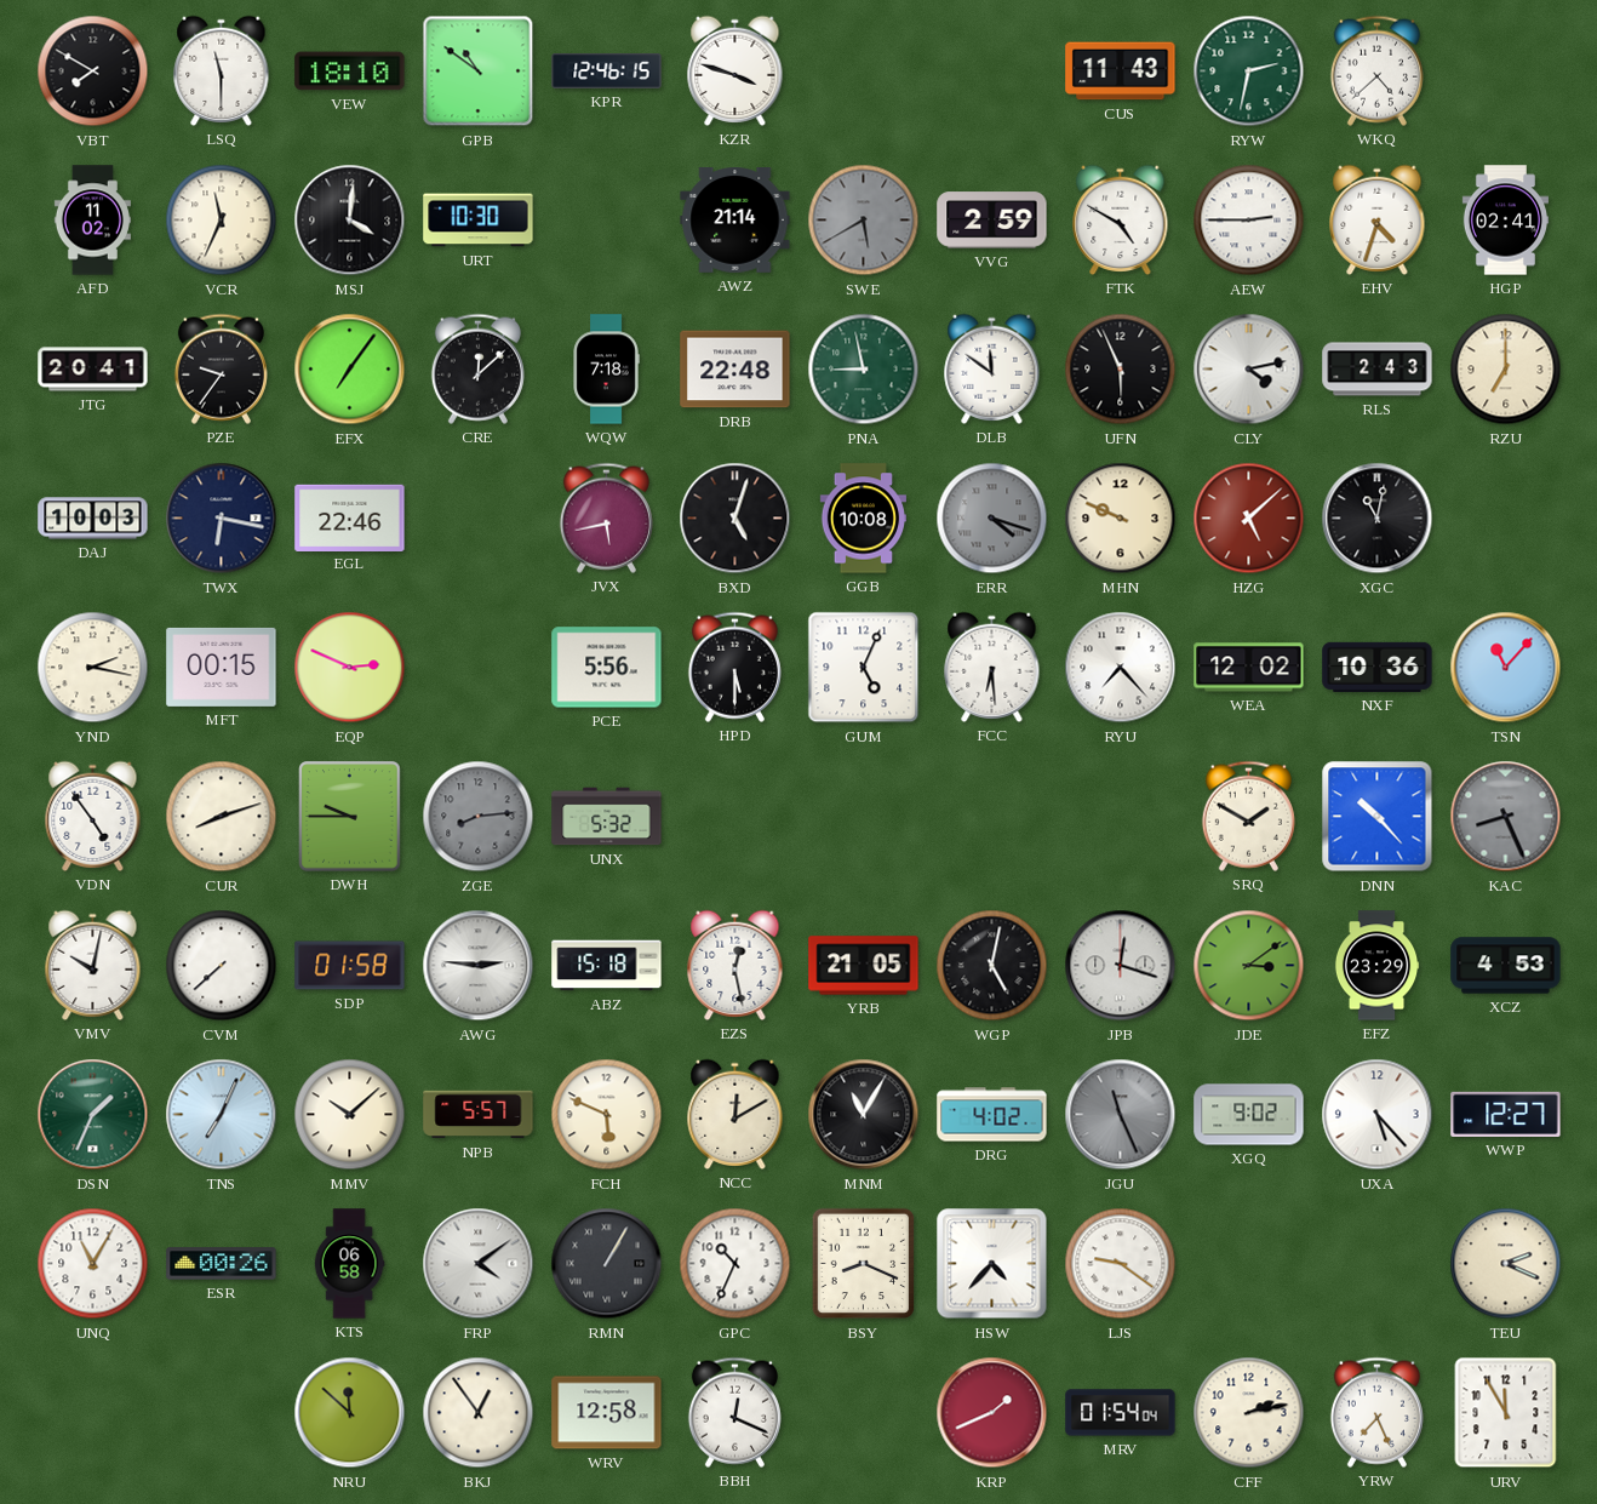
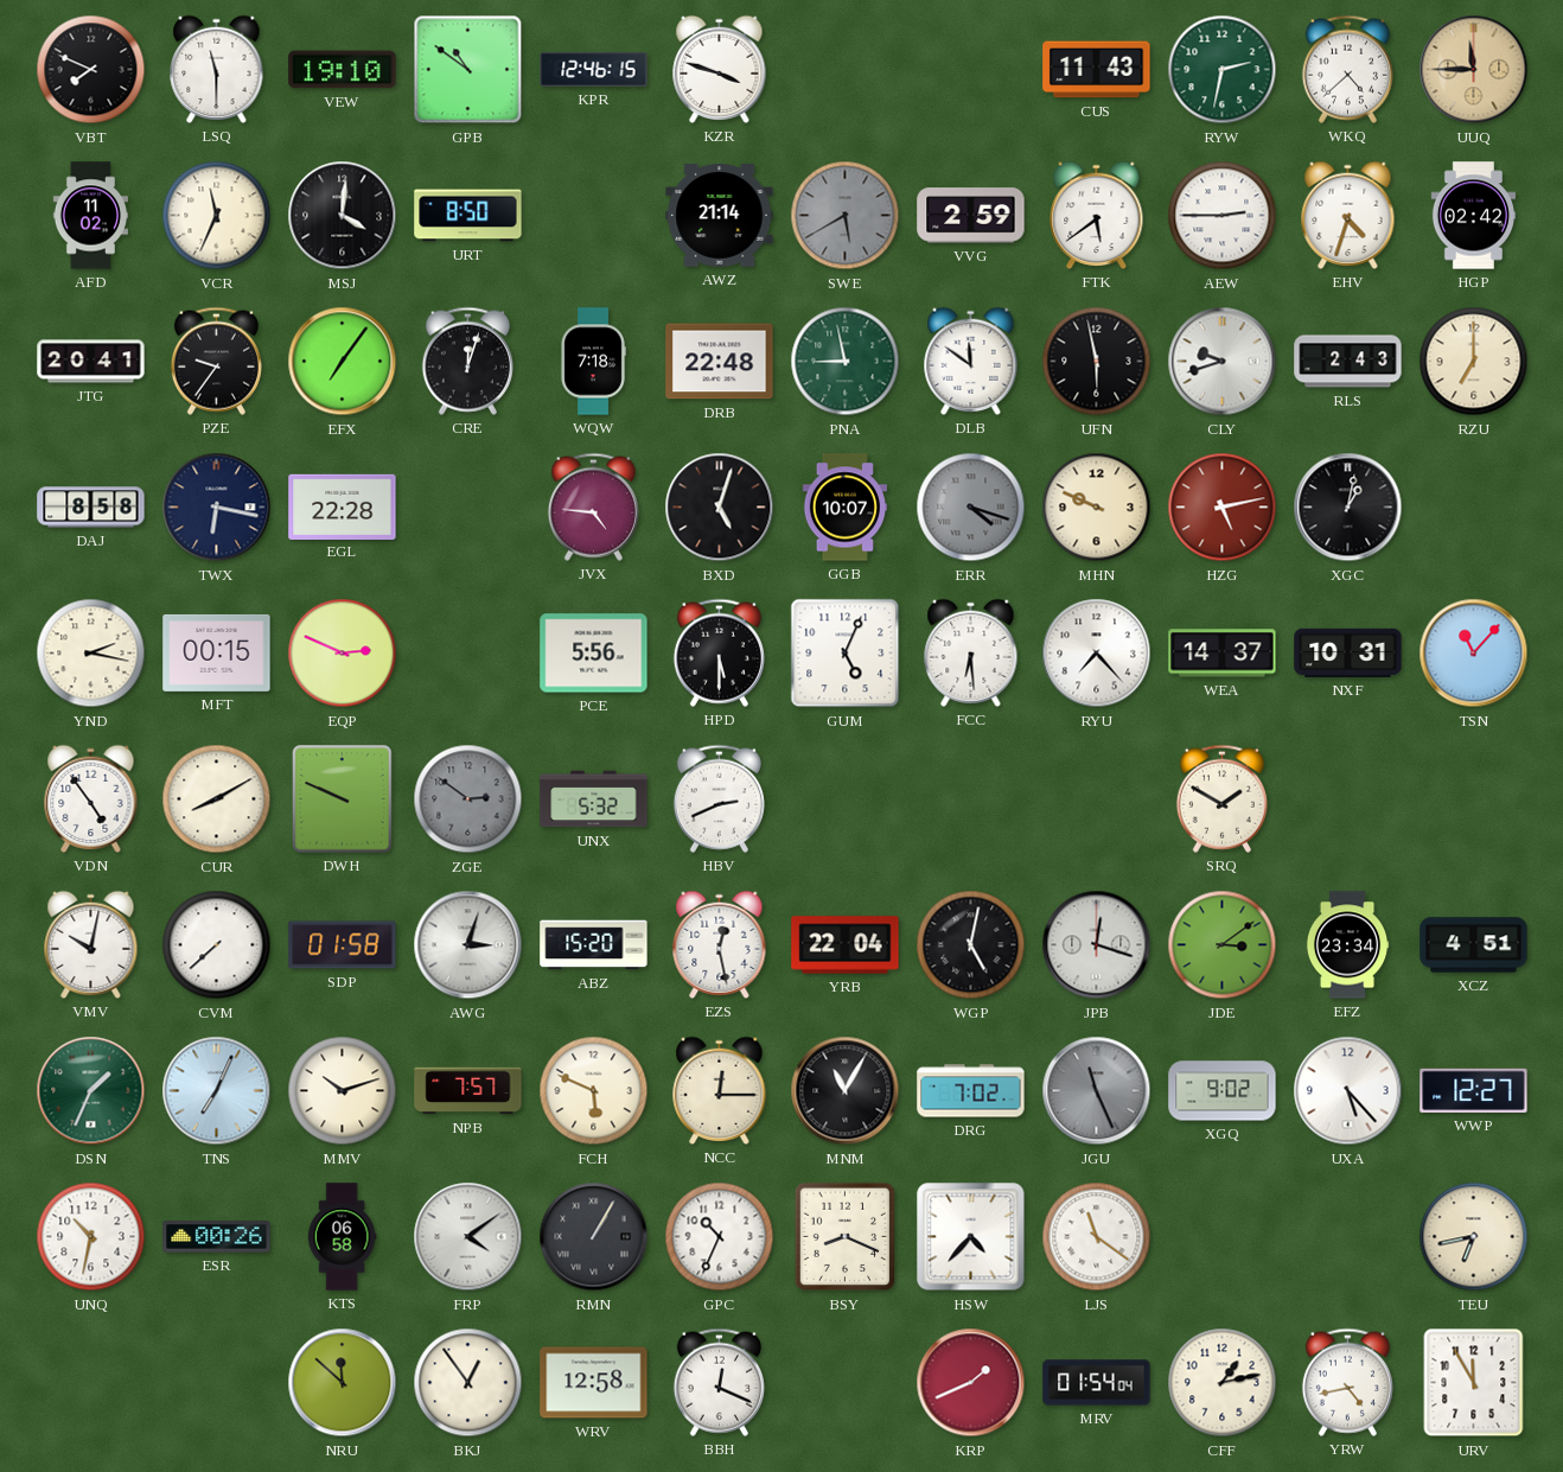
VBT: 7:50 -> 7:49 (91, 70)
VEW: 18:10 -> 19:10 (343, 70)
UUQ: none -> 11:45 (1474, 70)
URT: 10:30 -> 8:50 (468, 216)
FTK: 4:50 -> 5:39 (1097, 215)
HGP: 02:41 -> 02:42 (1473, 216)
CRE: 12:08 -> 12:03 (467, 361)
UFN: 5:56 -> 5:58 (1097, 362)
CLY: 4:13 -> 9:42 (1223, 362)
DAJ: 10:03 -> 8:58 (91, 508)
EGL: 22:46 -> 22:28 (343, 506)
JVX: 5:43 -> 4:46 (593, 506)
GGB: 10:08 -> 10:07 (844, 508)
HZG: 5:08 -> 5:13 (1223, 508)
XGC: 11:02 -> 1:02 (1348, 508)
WEA: 12:02 -> 14:37 (1223, 654)
NXF: 10:36 -> 10:31 (1348, 652)
CUR: 8:12 -> 8:10 (217, 799)
DWH: 9:45 -> 9:49 (343, 799)
ZGE: 8:14 -> 2:51 (468, 799)
HBV: none -> 2:41 (719, 798)
DNN: 10:23 -> none (1378, 817)
KAC: 8:26 -> none (1506, 817)
AWG: 2:46 -> 3:03 (468, 945)
ABZ: 15:18 -> 15:20 (594, 945)
YRB: 21:05 -> 22:04 (846, 945)
EFZ: 23:29 -> 23:34 (1347, 945)
XCZ: 4:53 -> 4:51 (1474, 945)
MMV: 10:08 -> 10:12 (343, 1091)
NPB: 5:57 -> 7:57 (468, 1091)
NCC: 12:10 -> 12:15 (720, 1090)
DRG: 4:02 -> 7:02 (971, 1091)
UNQ: 11:05 -> 10:32 (91, 1237)
LJS: 9:21 -> 11:21 (1097, 1237)
TEU: 2:19 -> 6:43 (1474, 1237)
CFF: 2:13 -> 1:13 (1223, 1383)
YRW: 7:26 -> 4:43 (1347, 1382)
